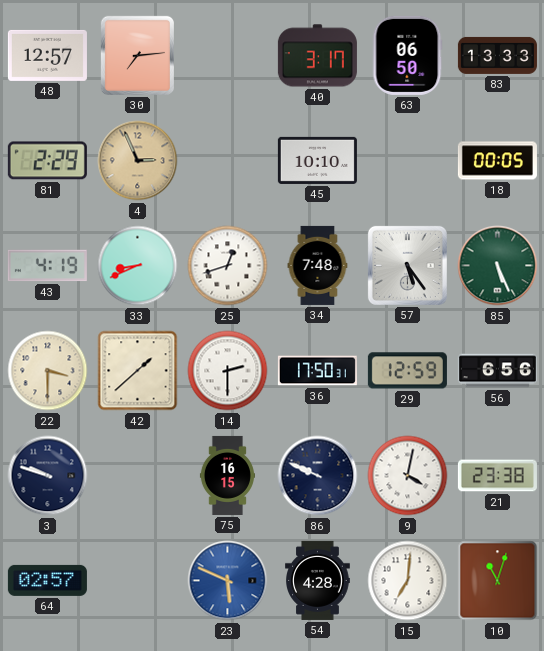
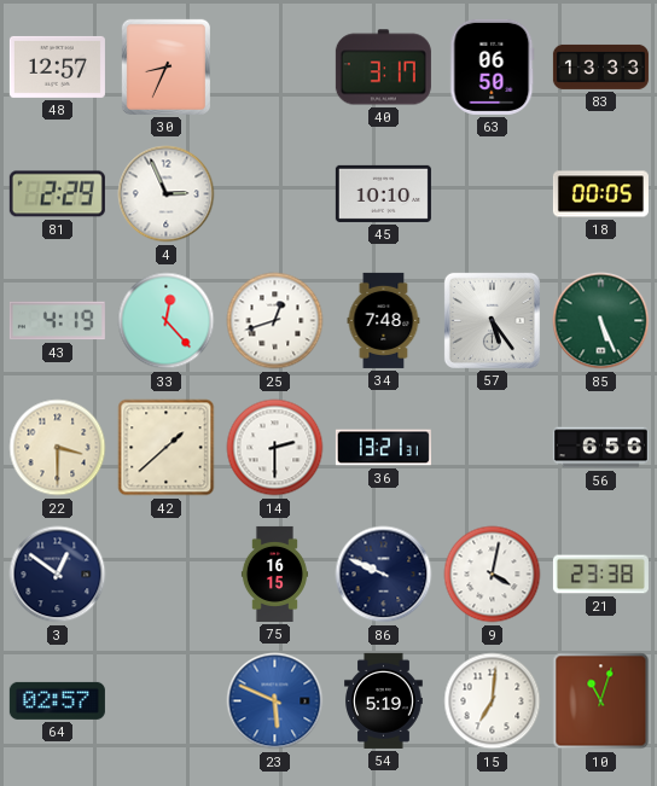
30: 7:14 -> 8:34 (165, 66)
4 dial: champagne -> white (167, 194)
33: 8:41 -> 12:23 (167, 321)
36: 17:50 -> 13:21 (383, 448)
29: 12:59 -> none (407, 371)
3: 9:48 -> 12:51 (58, 575)
54: 4:28 -> 5:19 (384, 700)
